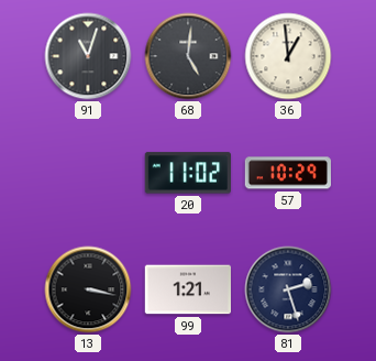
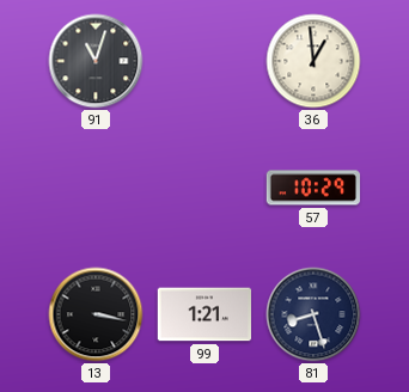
68: 5:01 -> none (188, 56)
20: 11:02 -> none (188, 173)
81: 2:27 -> 8:27 (313, 314)
